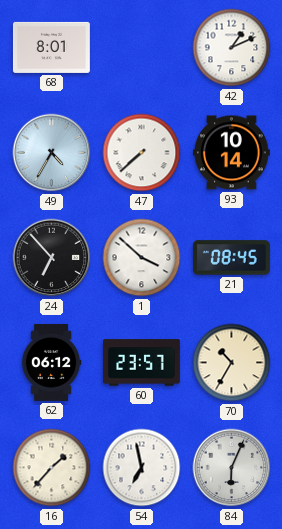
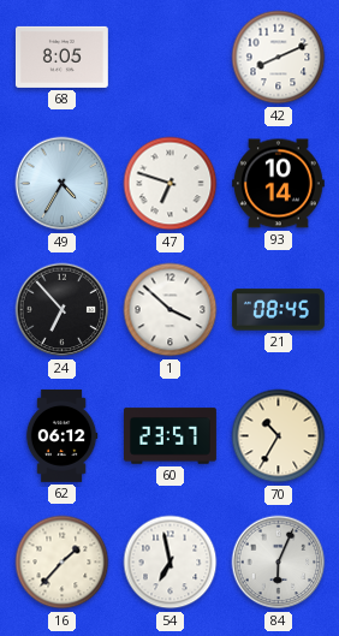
68: 8:01 -> 8:05 (61, 57)
42: 1:11 -> 8:11 (279, 58)
47: 7:38 -> 6:48 (171, 184)
